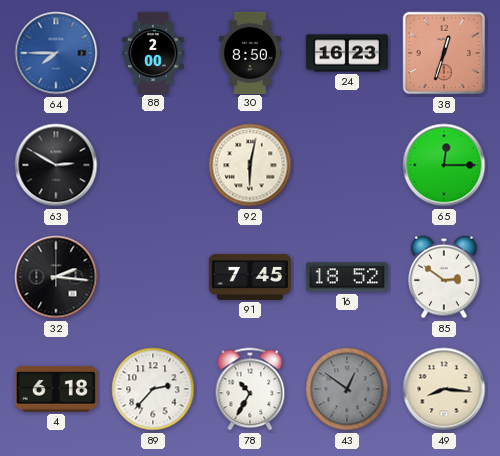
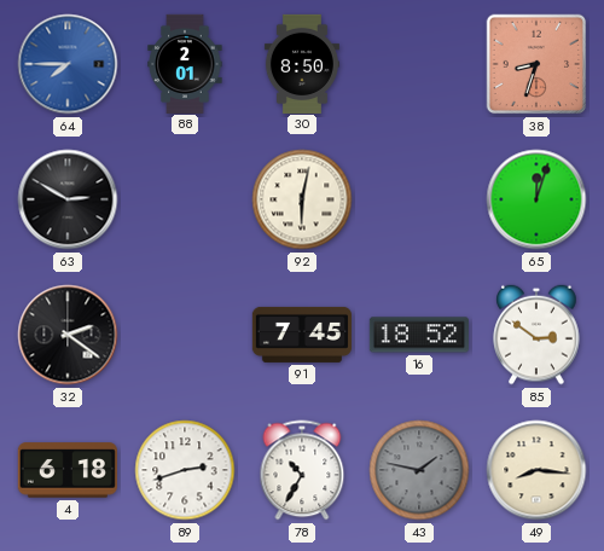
88: 2:00 -> 2:01 (185, 63)
24: 16:23 -> none (347, 53)
38: 12:33 -> 8:33 (536, 64)
65: 12:15 -> 12:03 (536, 199)
32: 2:16 -> 2:21 (68, 335)
89: 2:37 -> 2:42 (185, 470)
43: 12:51 -> 1:47 (419, 470)
